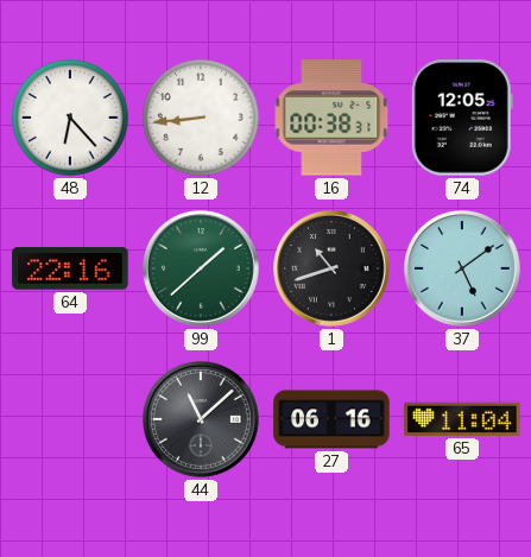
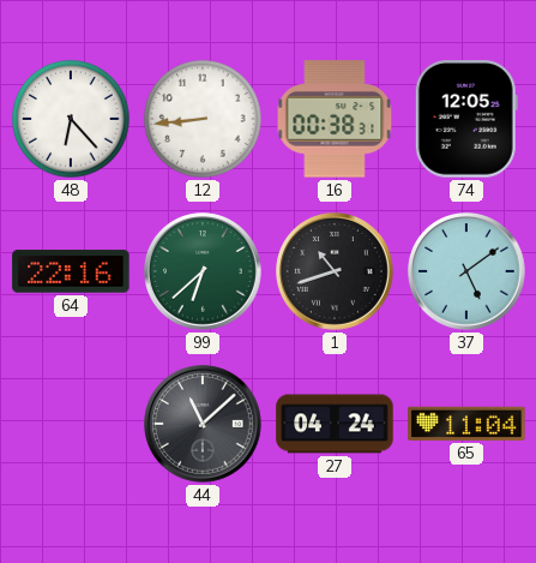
99: 1:38 -> 6:38 (204, 272)
27: 06:16 -> 04:24 (335, 424)
